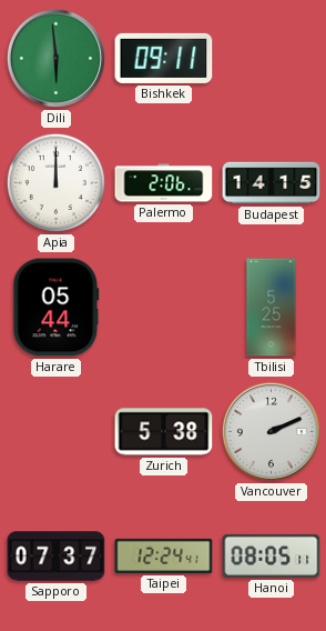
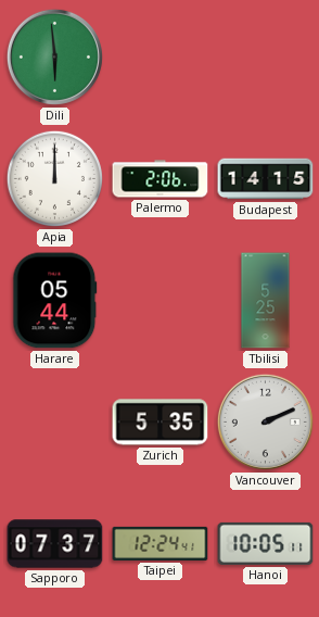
Bishkek: 09:11 -> none (164, 58)
Zurich: 5:38 -> 5:35 (161, 423)
Hanoi: 08:05 -> 10:05 (266, 543)
